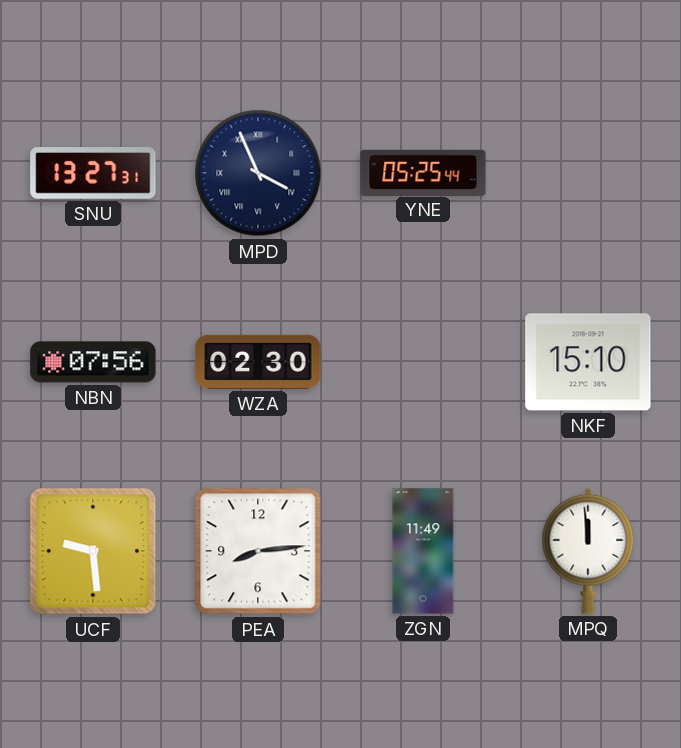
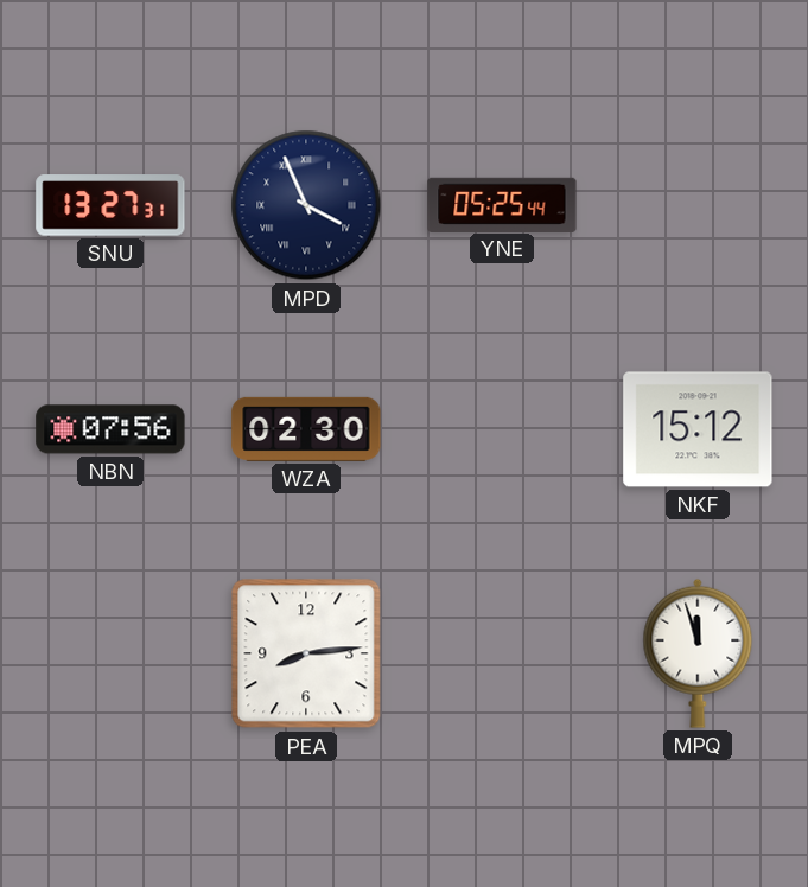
NKF: 15:10 -> 15:12 (698, 429)
UCF: 9:29 -> none (93, 551)
ZGN: 11:49 -> none (423, 551)
MPQ: 11:59 -> 11:57 (698, 653)
